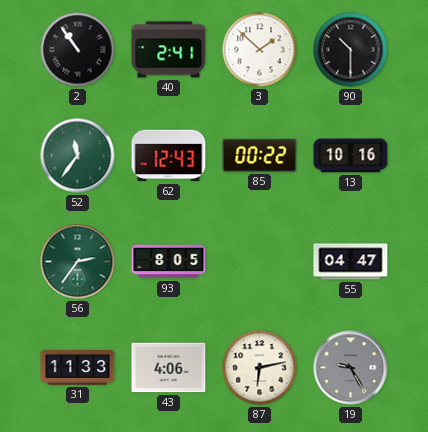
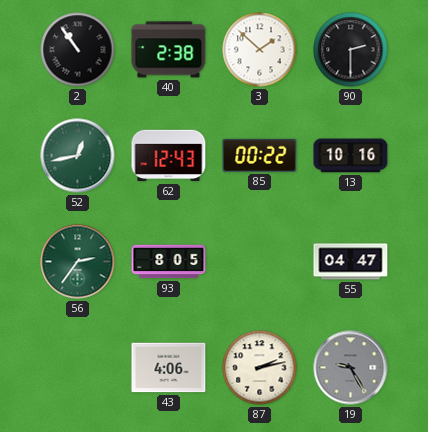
40: 2:41 -> 2:38 (169, 50)
90: 10:30 -> 2:30 (351, 50)
52: 11:36 -> 12:43 (78, 156)
31: 11:33 -> none (78, 367)
87: 6:13 -> 2:13 (260, 368)
